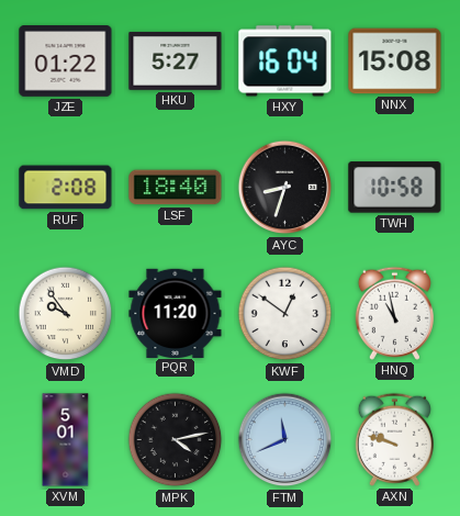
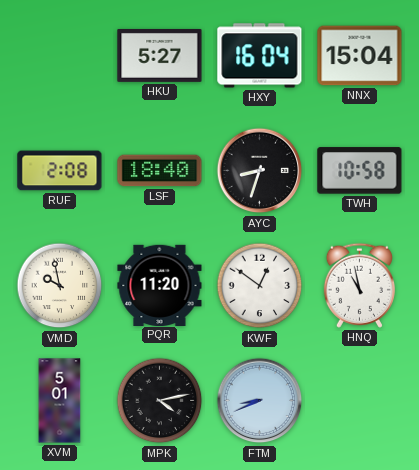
JZE: 01:22 -> none (66, 61)
NNX: 15:08 -> 15:04 (360, 56)
VMD: 9:54 -> 9:58 (60, 286)
FTM: 11:41 -> 8:41 (260, 401)
AXN: 9:48 -> none (394, 439)
